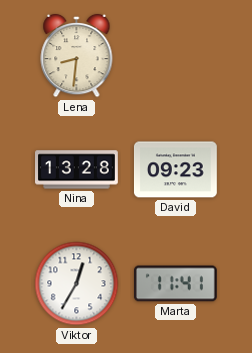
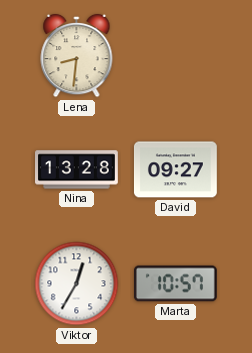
David: 09:23 -> 09:27 (175, 170)
Marta: 11:41 -> 10:57 (175, 284)
